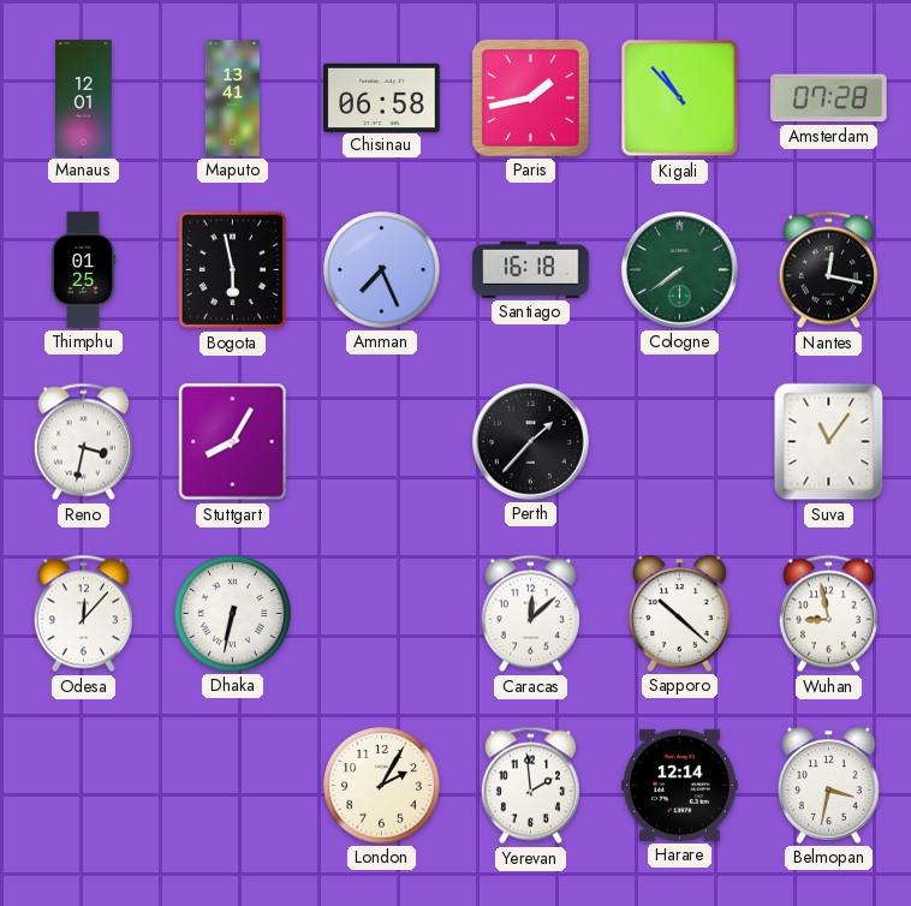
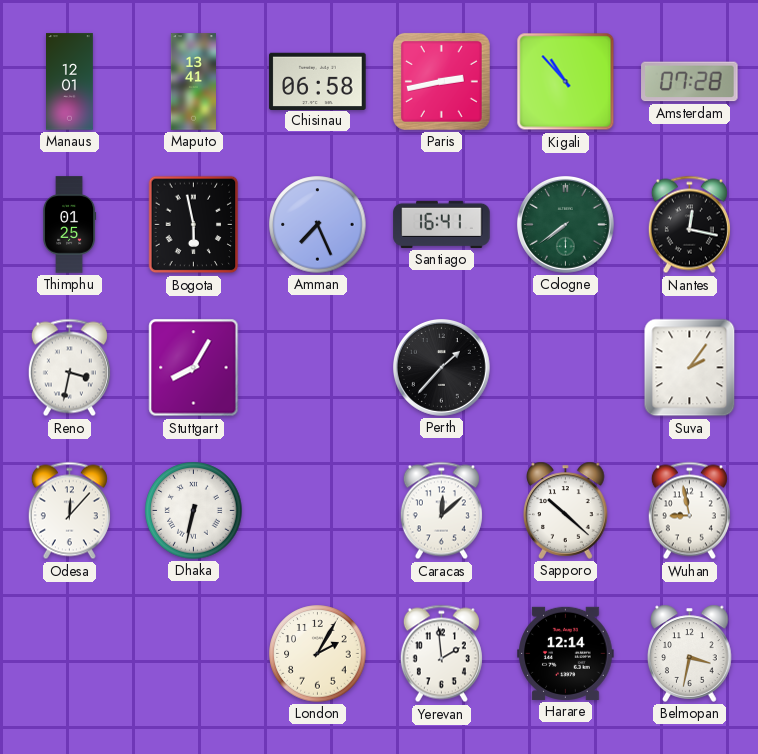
Paris: 1:43 -> 2:43 (441, 81)
Santiago: 16:18 -> 16:41 (442, 224)
Suva: 11:06 -> 2:06 (690, 368)
